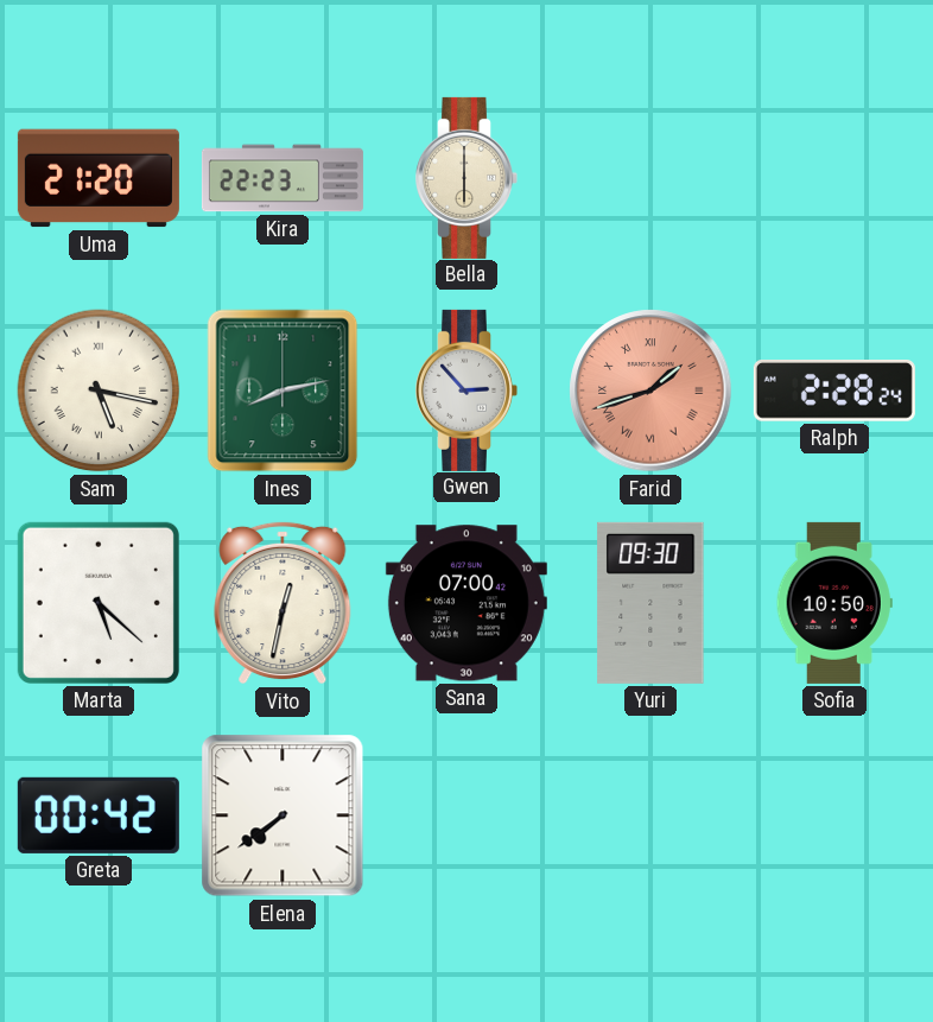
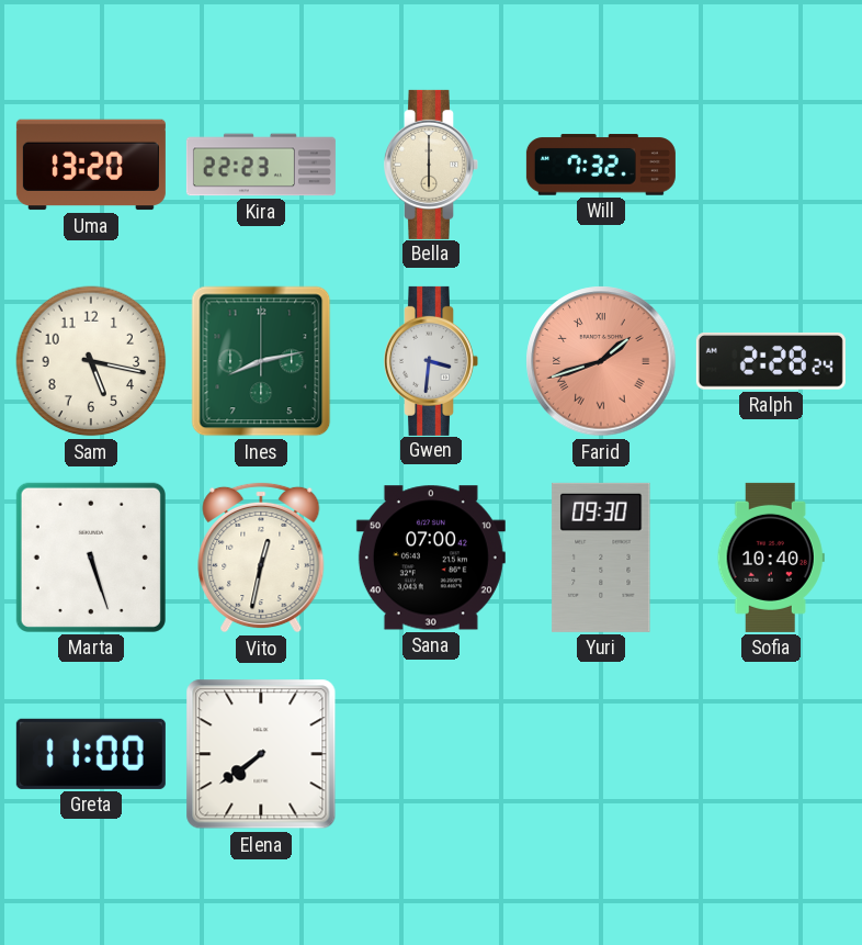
Uma: 21:20 -> 13:20 (91, 165)
Will: none -> 7:32 (601, 165)
Sam numerals: Roman -> Arabic (91, 361)
Gwen: 2:53 -> 3:31 (431, 361)
Marta: 5:22 -> 5:27 (91, 558)
Sofia: 10:50 -> 10:40 (771, 558)
Greta: 00:42 -> 11:00 (91, 754)
